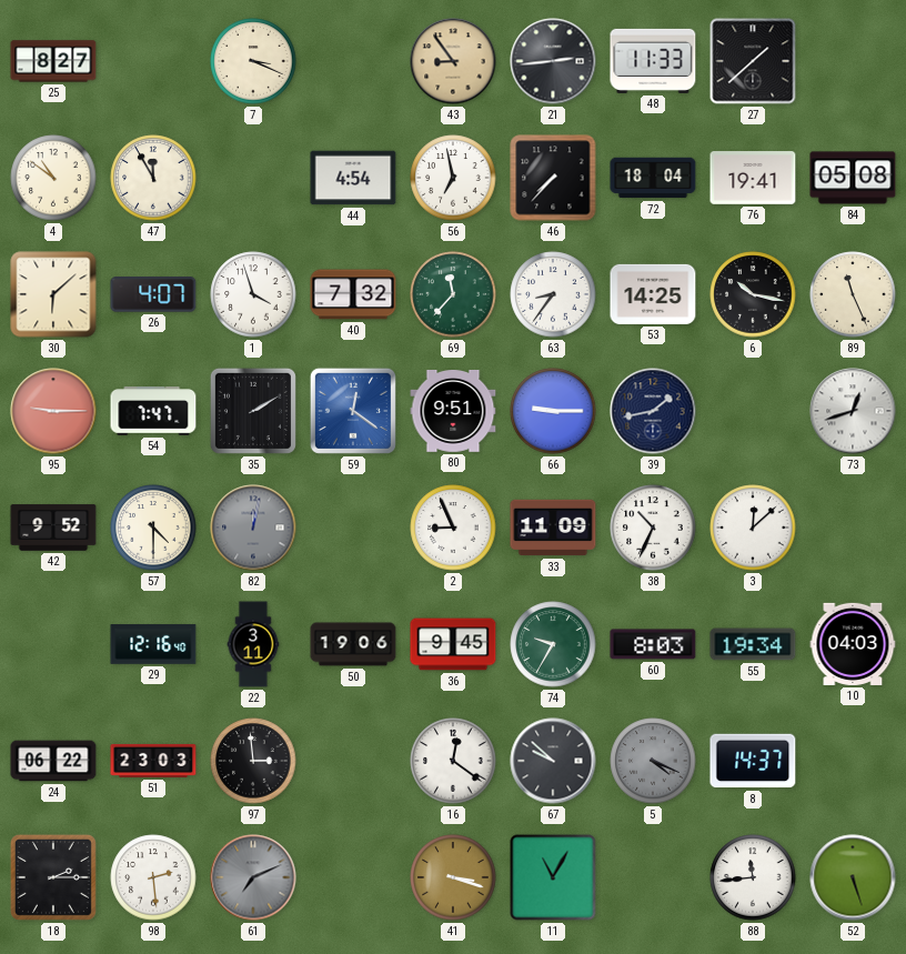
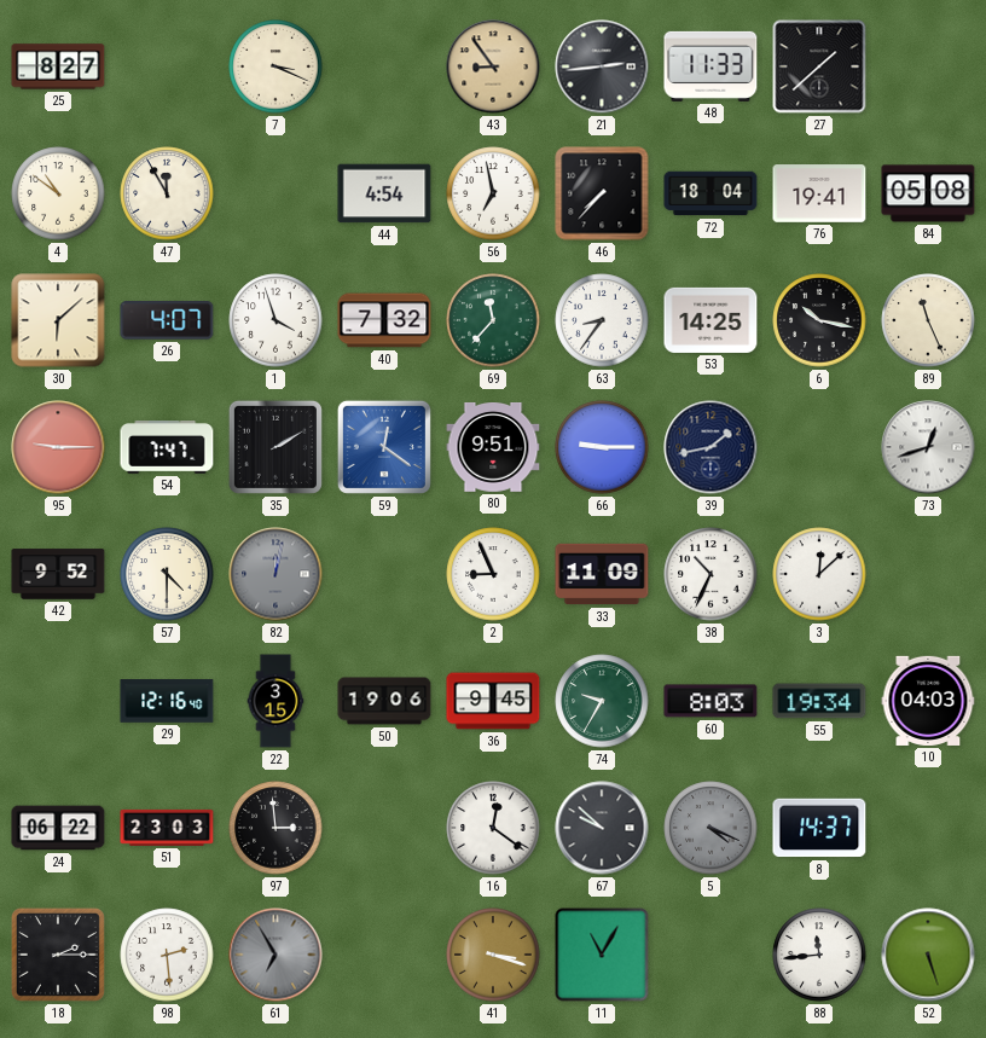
22: 3:11 -> 3:15 (275, 701)
61: 7:11 -> 6:55 (275, 955)
